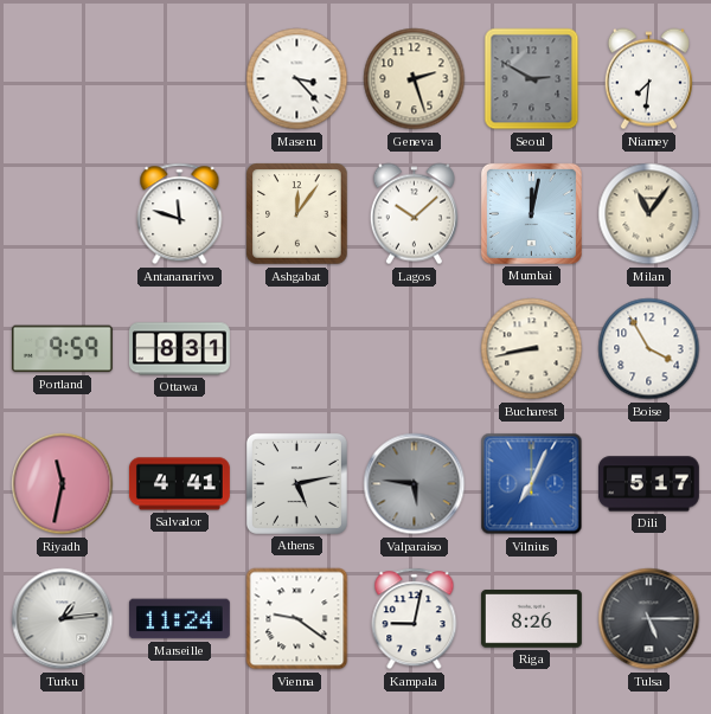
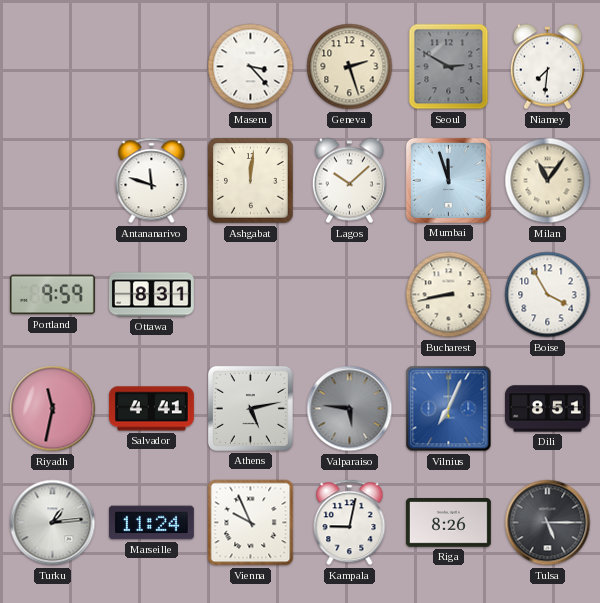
Ashgabat: 12:06 -> 12:01 (251, 181)
Mumbai: 12:02 -> 11:57 (448, 180)
Dili: 5:17 -> 8:51 (547, 409)
Vienna: 9:21 -> 9:56 (251, 523)
